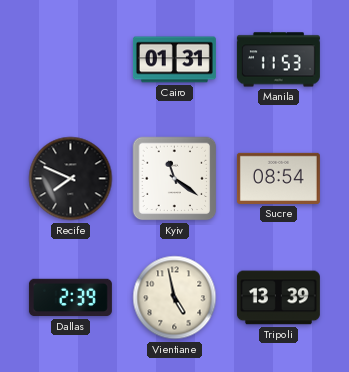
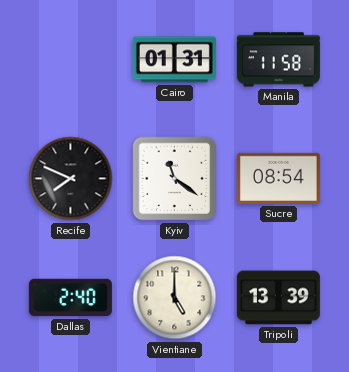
Manila: 11:53 -> 11:58 (278, 60)
Dallas: 2:39 -> 2:40 (70, 298)
Vientiane: 4:58 -> 5:00 (175, 298)
